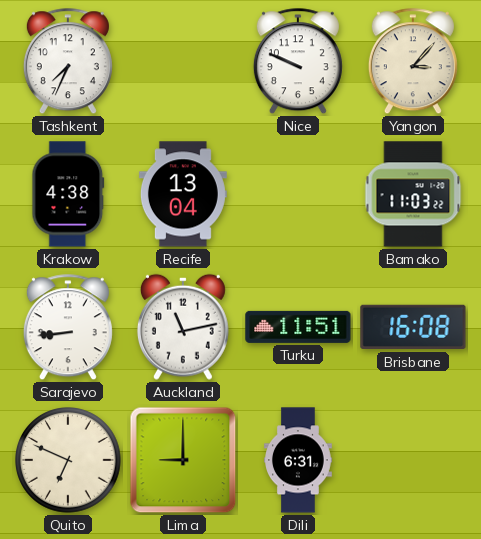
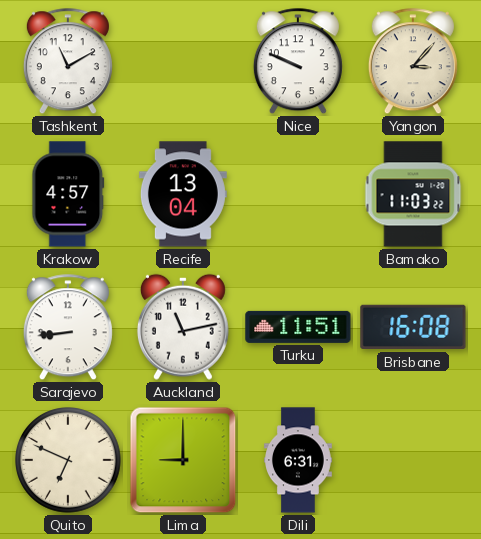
Tashkent: 7:34 -> 11:10 (68, 62)
Krakow: 4:38 -> 4:57 (68, 194)
